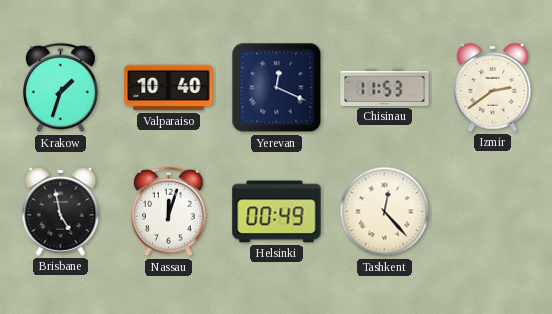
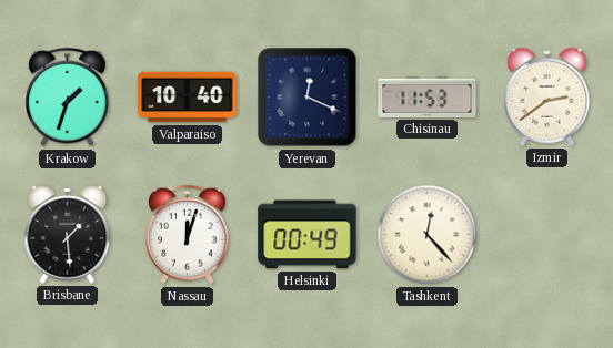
Brisbane: 4:58 -> 1:29 (68, 234)
